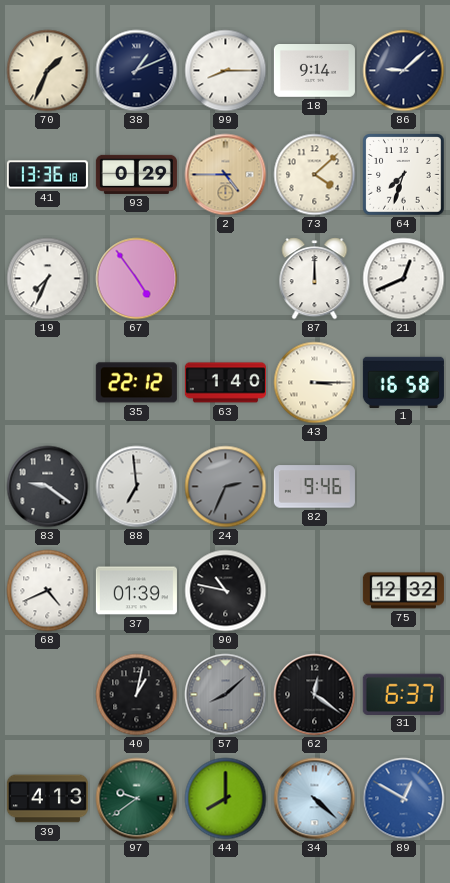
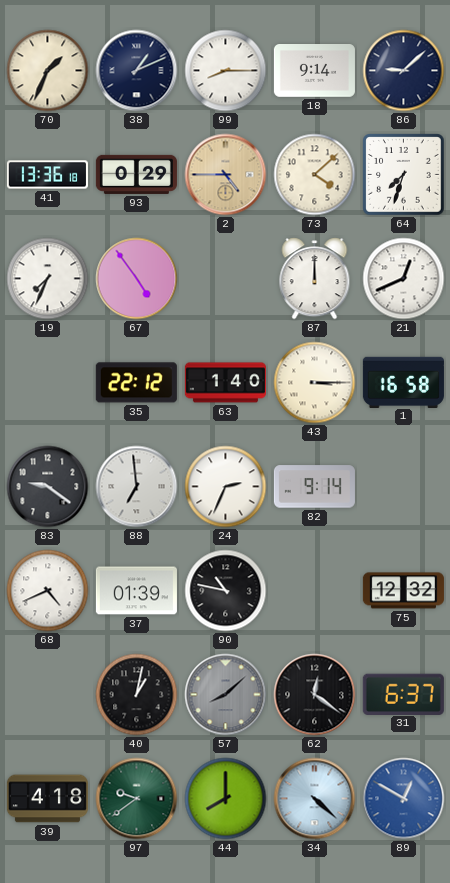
24 dial: grey -> white (226, 487)
82: 9:46 -> 9:14 (314, 487)
39: 4:13 -> 4:18 (47, 799)
